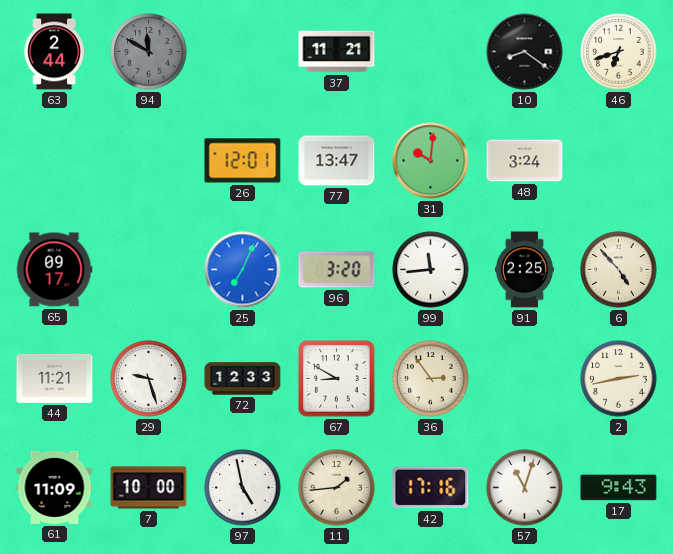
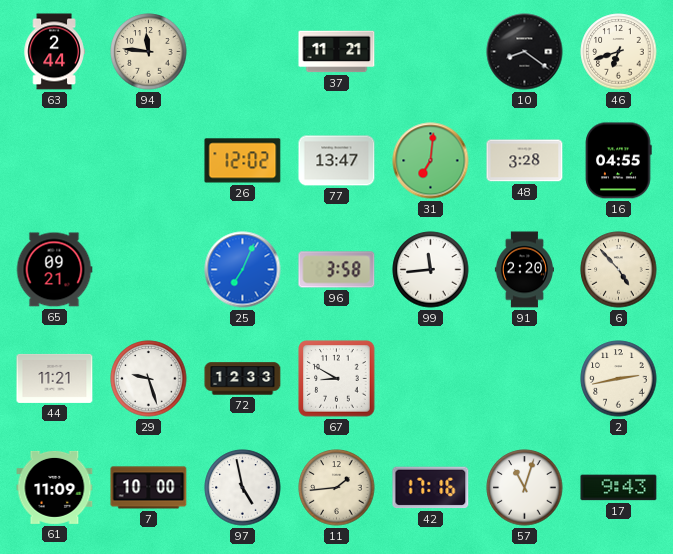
94: 11:50 -> 11:46 (149, 52)
94 dial: grey -> cream (149, 52)
26: 12:01 -> 12:02 (243, 161)
31: 10:01 -> 7:01 (431, 161)
48: 3:24 -> 3:28 (525, 161)
16: none -> 04:55 (619, 161)
65: 09:17 -> 09:21 (54, 270)
96: 3:20 -> 3:58 (337, 270)
91: 2:25 -> 2:20 (524, 270)
36: 2:54 -> none (431, 379)
